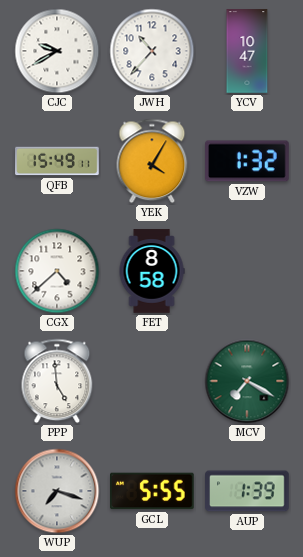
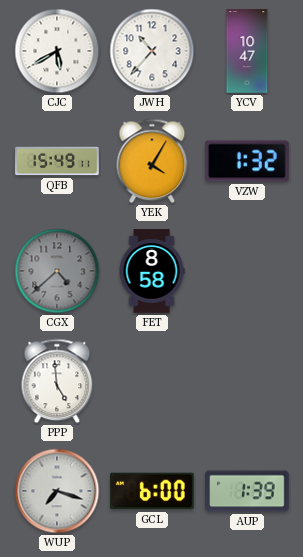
CJC: 9:40 -> 5:40 (57, 51)
CGX dial: white -> grey (57, 271)
MCV: 7:20 -> none (247, 381)
GCL: 5:55 -> 6:00 (153, 491)
